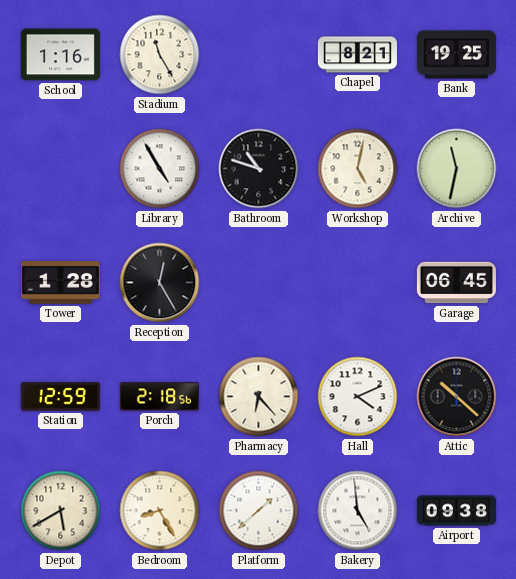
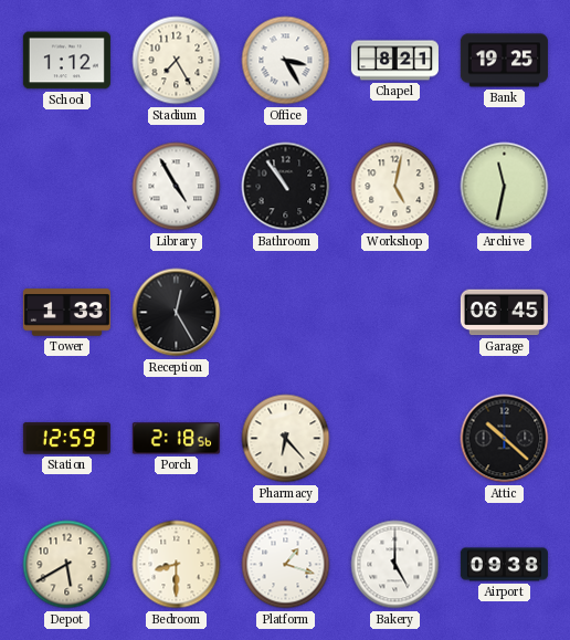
School: 1:16 -> 1:12 (66, 61)
Stadium: 11:25 -> 7:25 (177, 61)
Office: none -> 3:25 (286, 61)
Bathroom: 10:48 -> 10:54 (286, 187)
Tower: 1:28 -> 1:33 (66, 313)
Hall: 4:11 -> none (358, 397)
Bedroom: 8:25 -> 8:30 (177, 565)
Platform: 1:38 -> 1:18 (286, 565)
Bakery: 4:59 -> 5:00 (395, 565)
